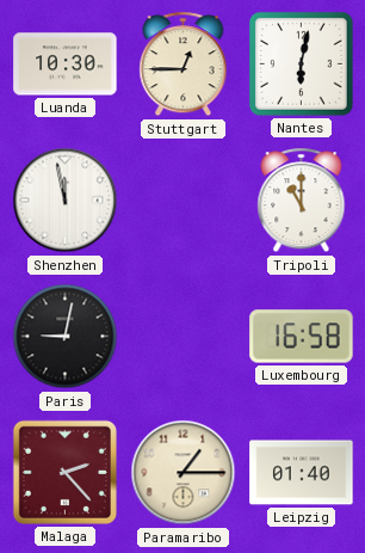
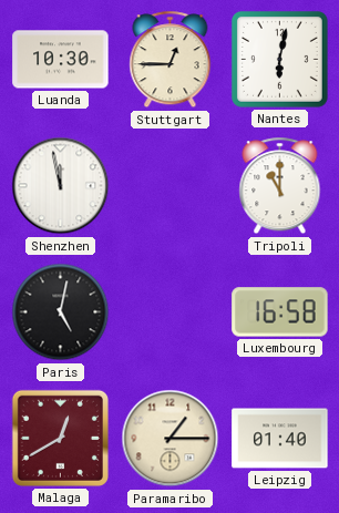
Paris: 9:02 -> 5:02 (61, 312)
Malaga: 2:23 -> 12:40 (60, 438)
